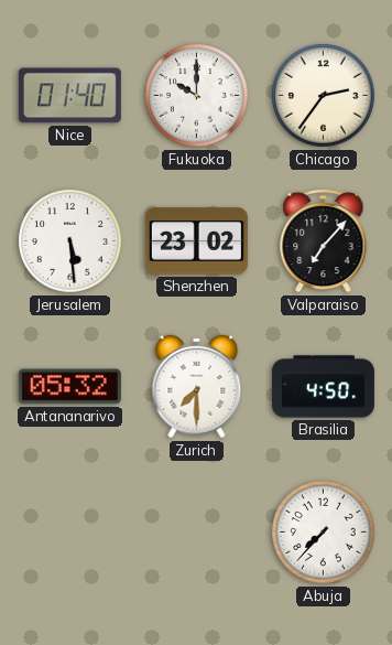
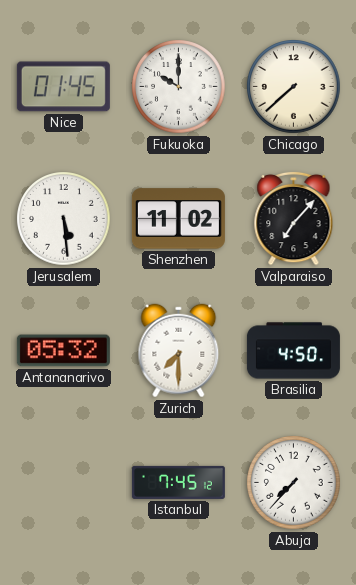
Nice: 01:40 -> 01:45 (63, 87)
Chicago: 2:36 -> 7:38 (294, 87)
Shenzhen: 23:02 -> 11:02 (178, 219)
Istanbul: none -> 7:45 (178, 482)
